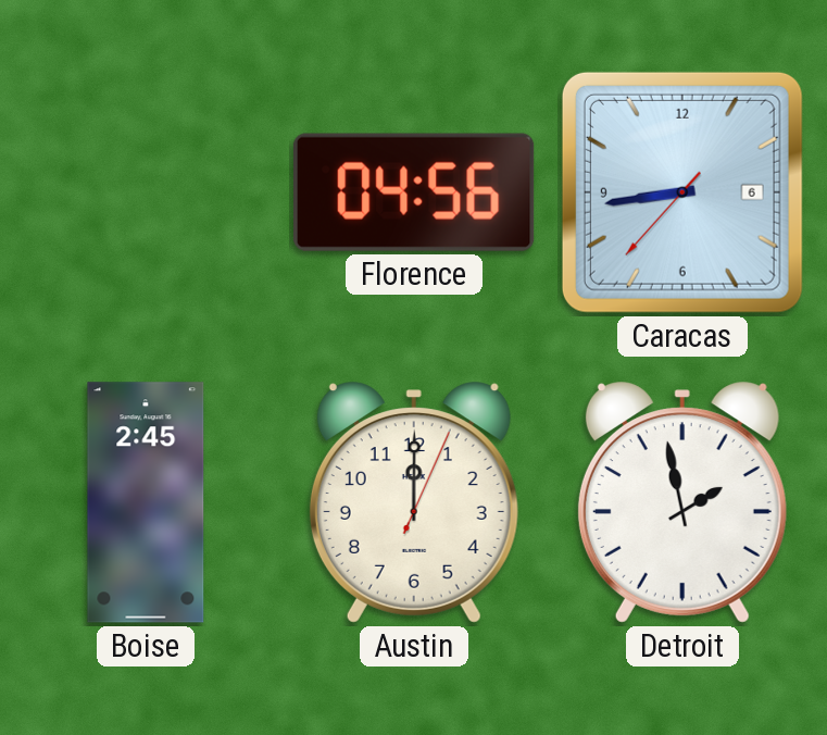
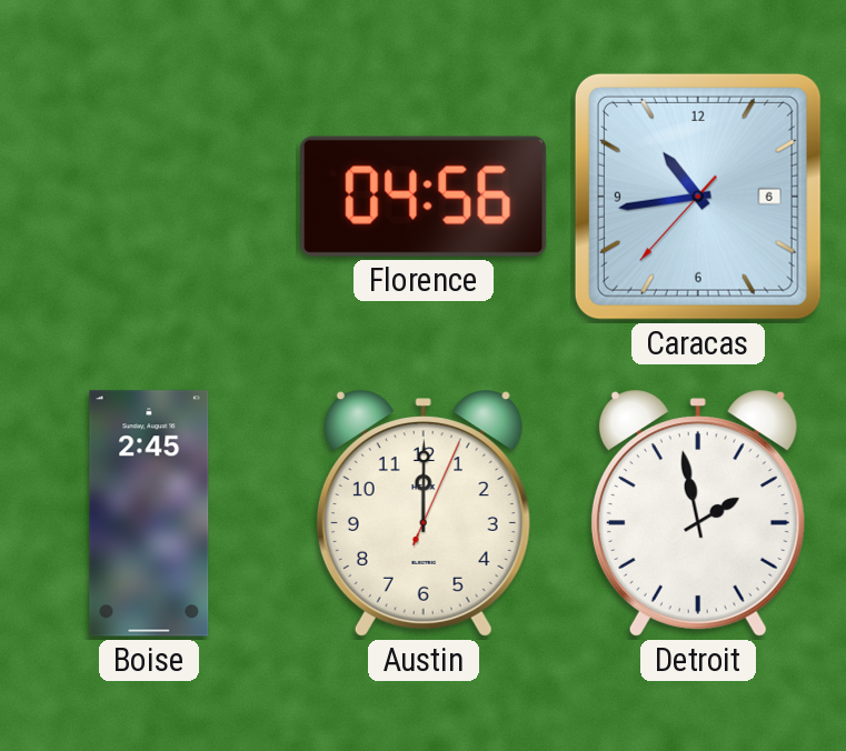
Caracas: 8:43 -> 10:43 (698, 197)
